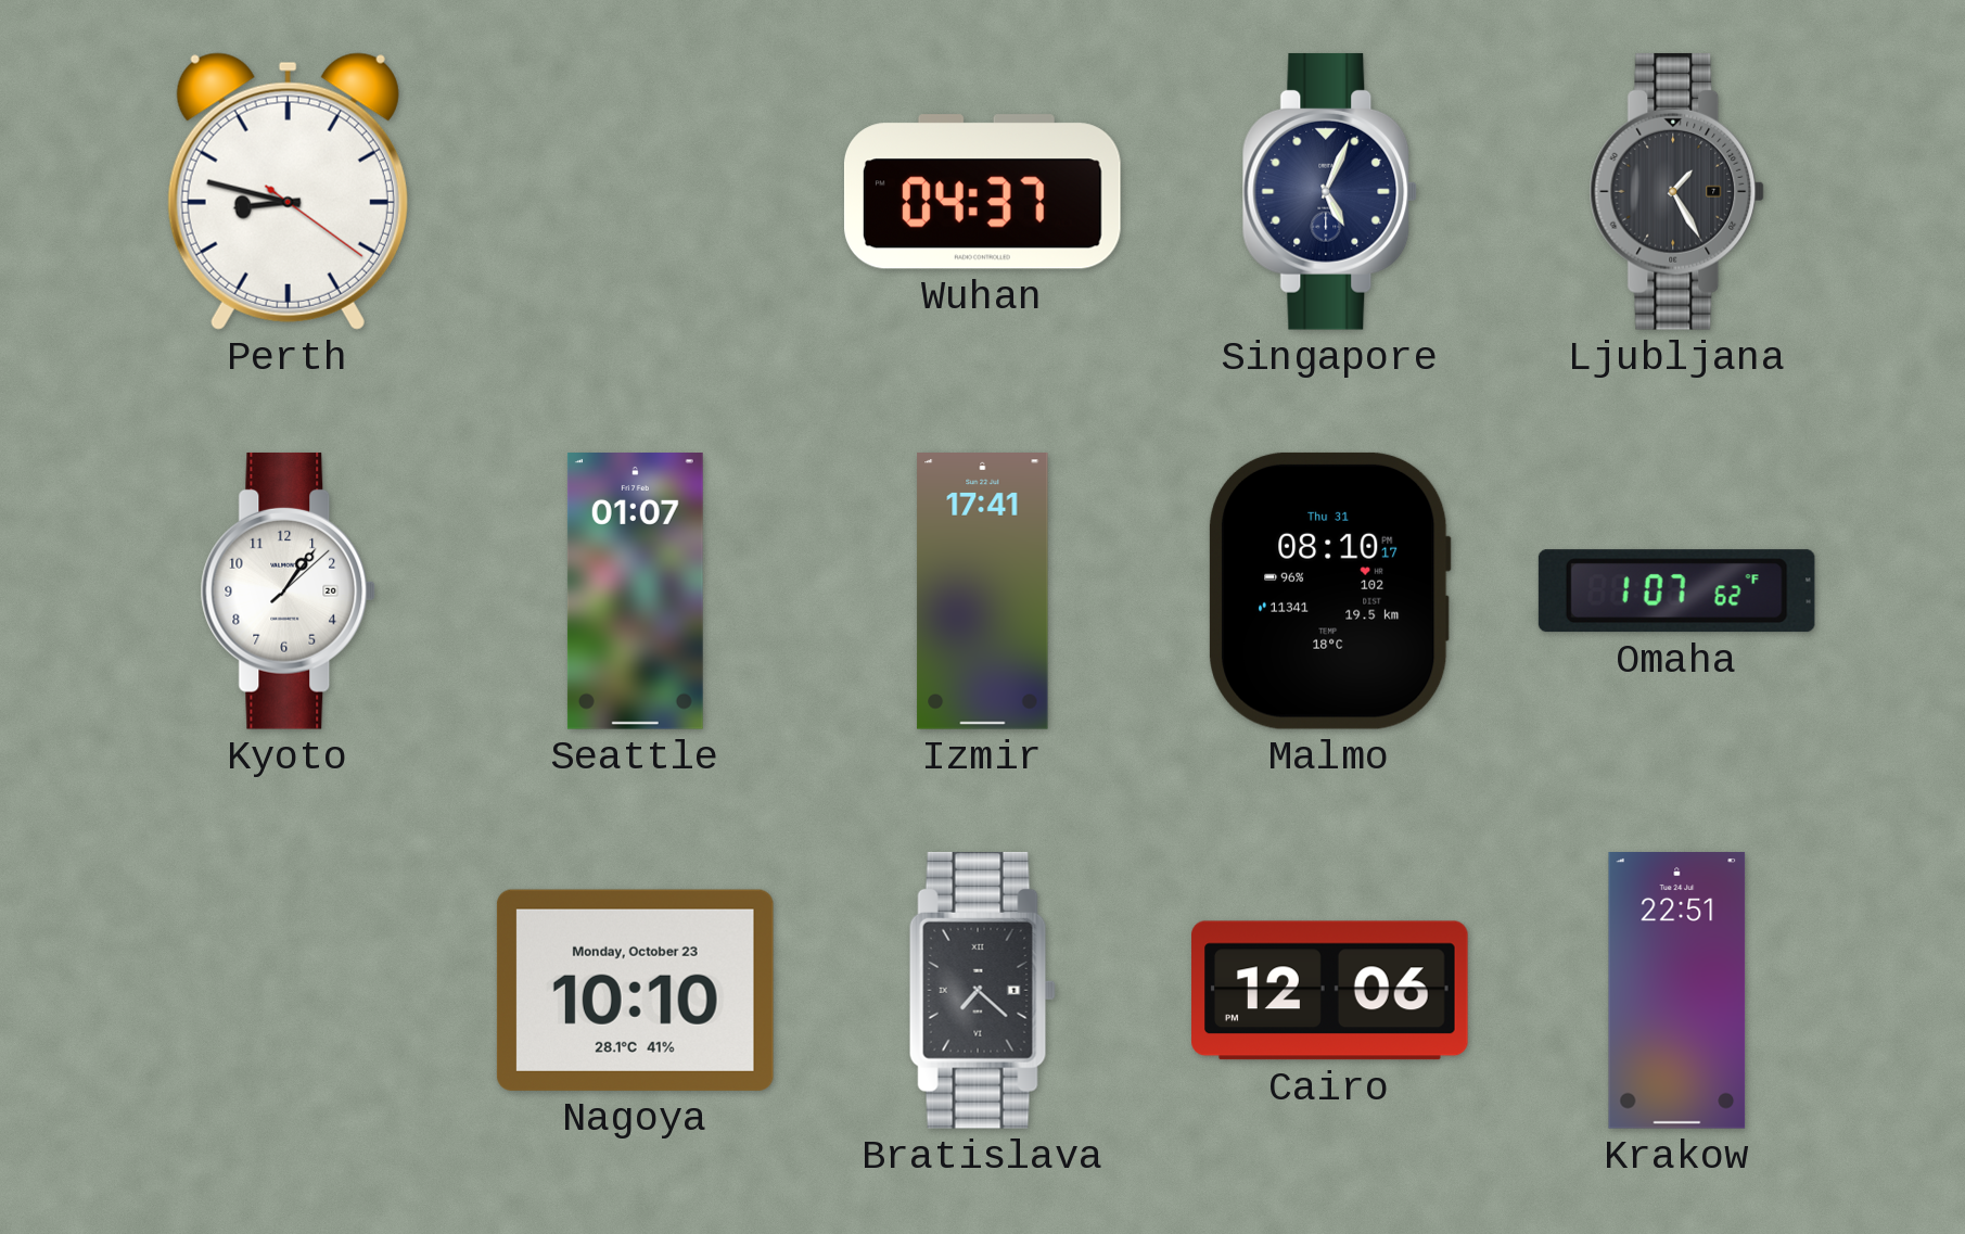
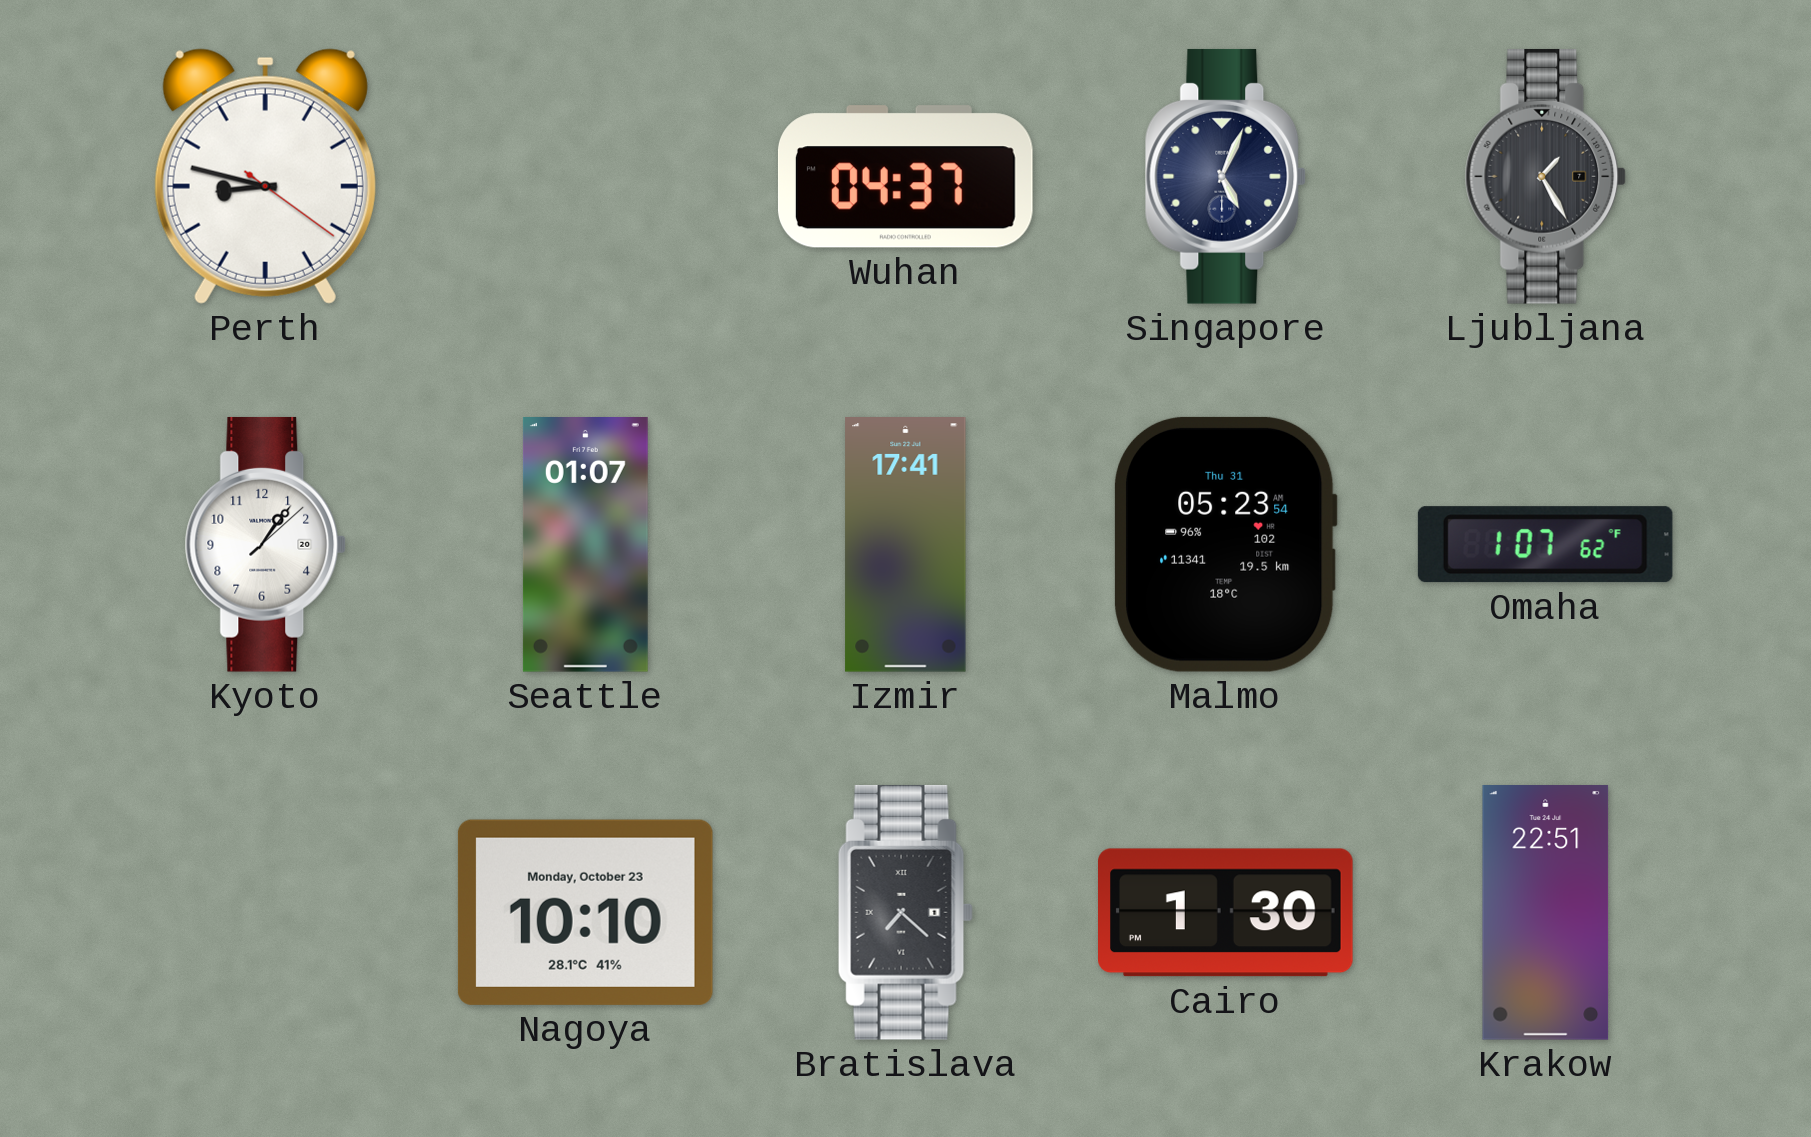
Malmo: 08:10 -> 05:23 (1225, 544)
Cairo: 12:06 -> 1:30 (1226, 913)
